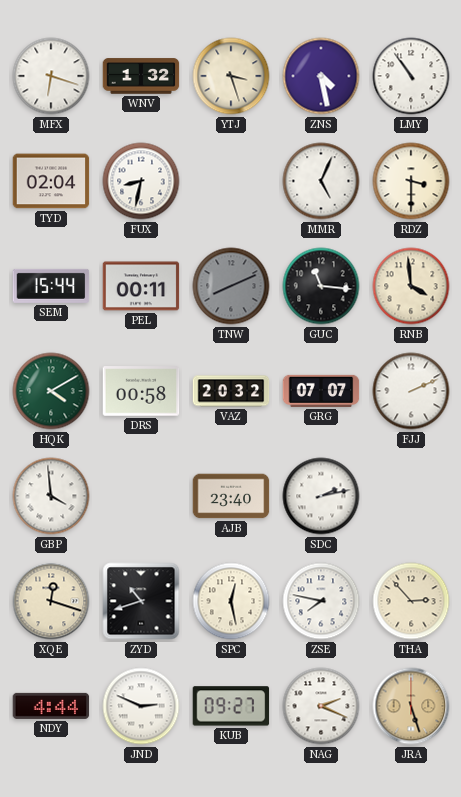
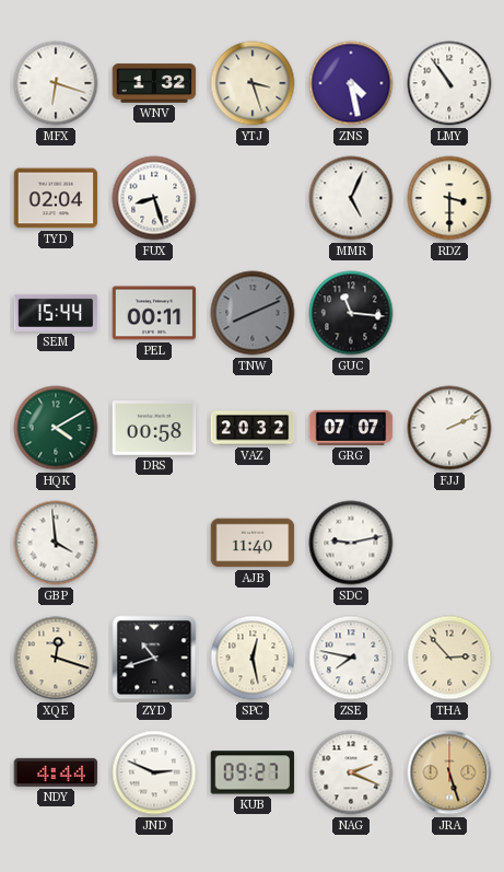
FUX: 8:32 -> 8:27 (154, 198)
RNB: 3:59 -> none (411, 286)
AJB: 23:40 -> 11:40 (253, 543)
SDC: 2:13 -> 9:13 (351, 543)
